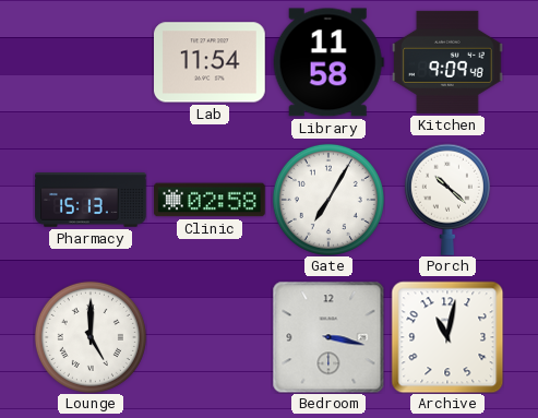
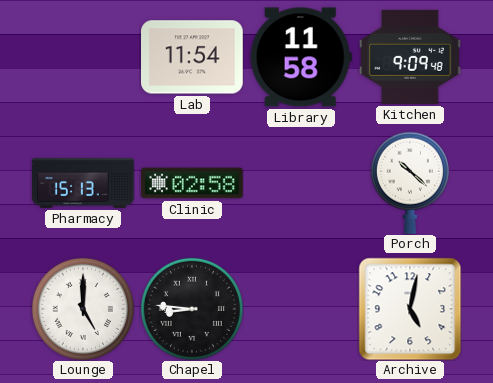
Gate: 7:05 -> none (328, 200)
Chapel: none -> 8:46 (192, 309)
Bedroom: 3:17 -> none (328, 337)
Archive: 11:02 -> 5:02 (410, 309)
